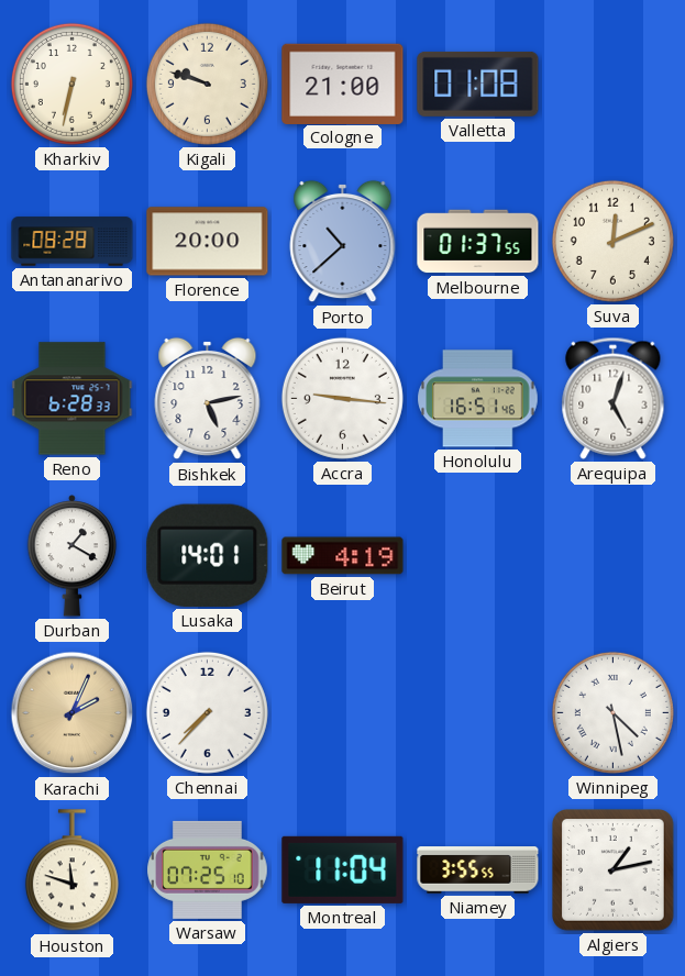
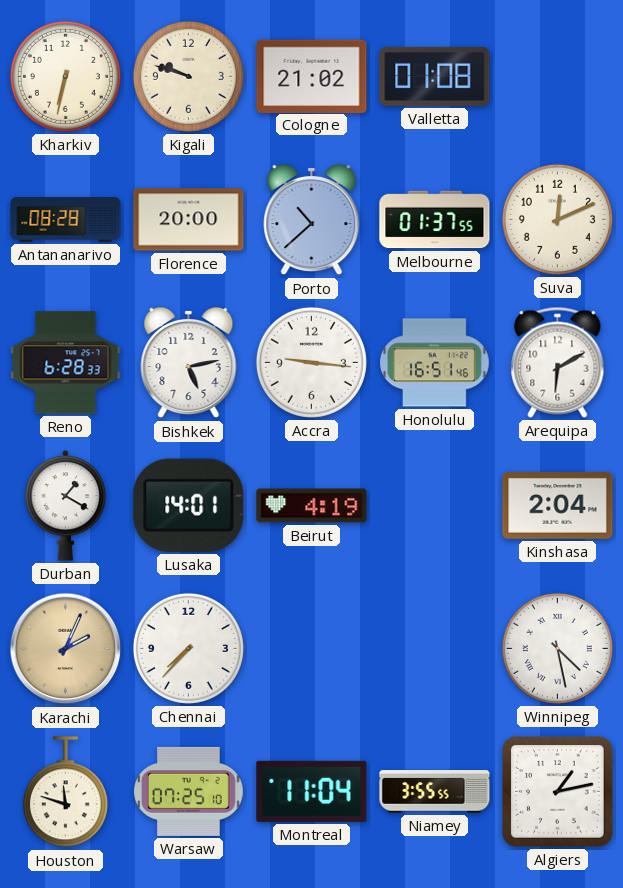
Cologne: 21:00 -> 21:02 (312, 76)
Arequipa: 5:03 -> 6:10 (558, 362)
Kinshasa: none -> 2:04 (558, 506)
